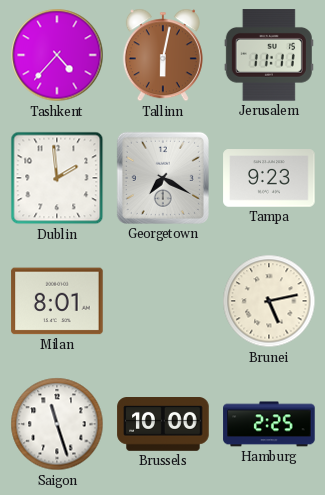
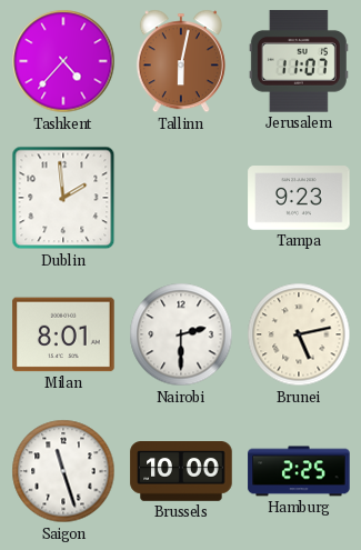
Jerusalem: 11:11 -> 11:07 (299, 61)
Georgetown: 7:20 -> none (163, 178)
Nairobi: none -> 2:30 (181, 334)
